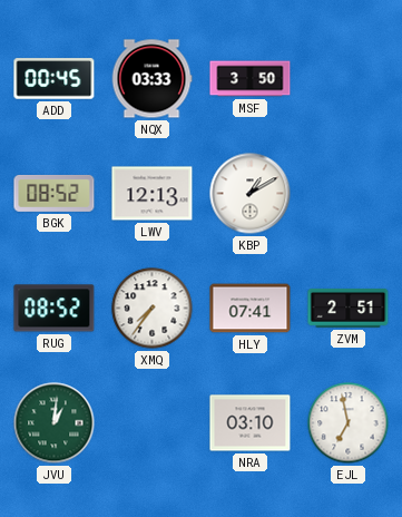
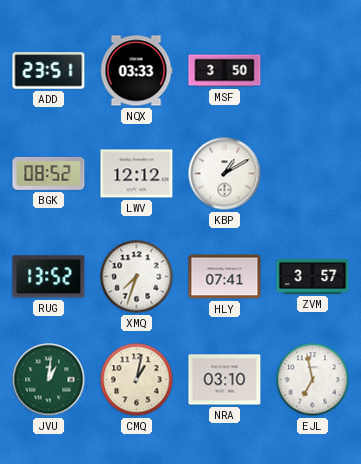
ADD: 00:45 -> 23:51 (49, 71)
LWV: 12:13 -> 12:12 (137, 174)
RUG: 08:52 -> 13:52 (49, 277)
XMQ: 7:36 -> 7:33 (137, 277)
ZVM: 2:51 -> 3:57 (313, 276)
CMQ: none -> 1:02 (137, 380)
